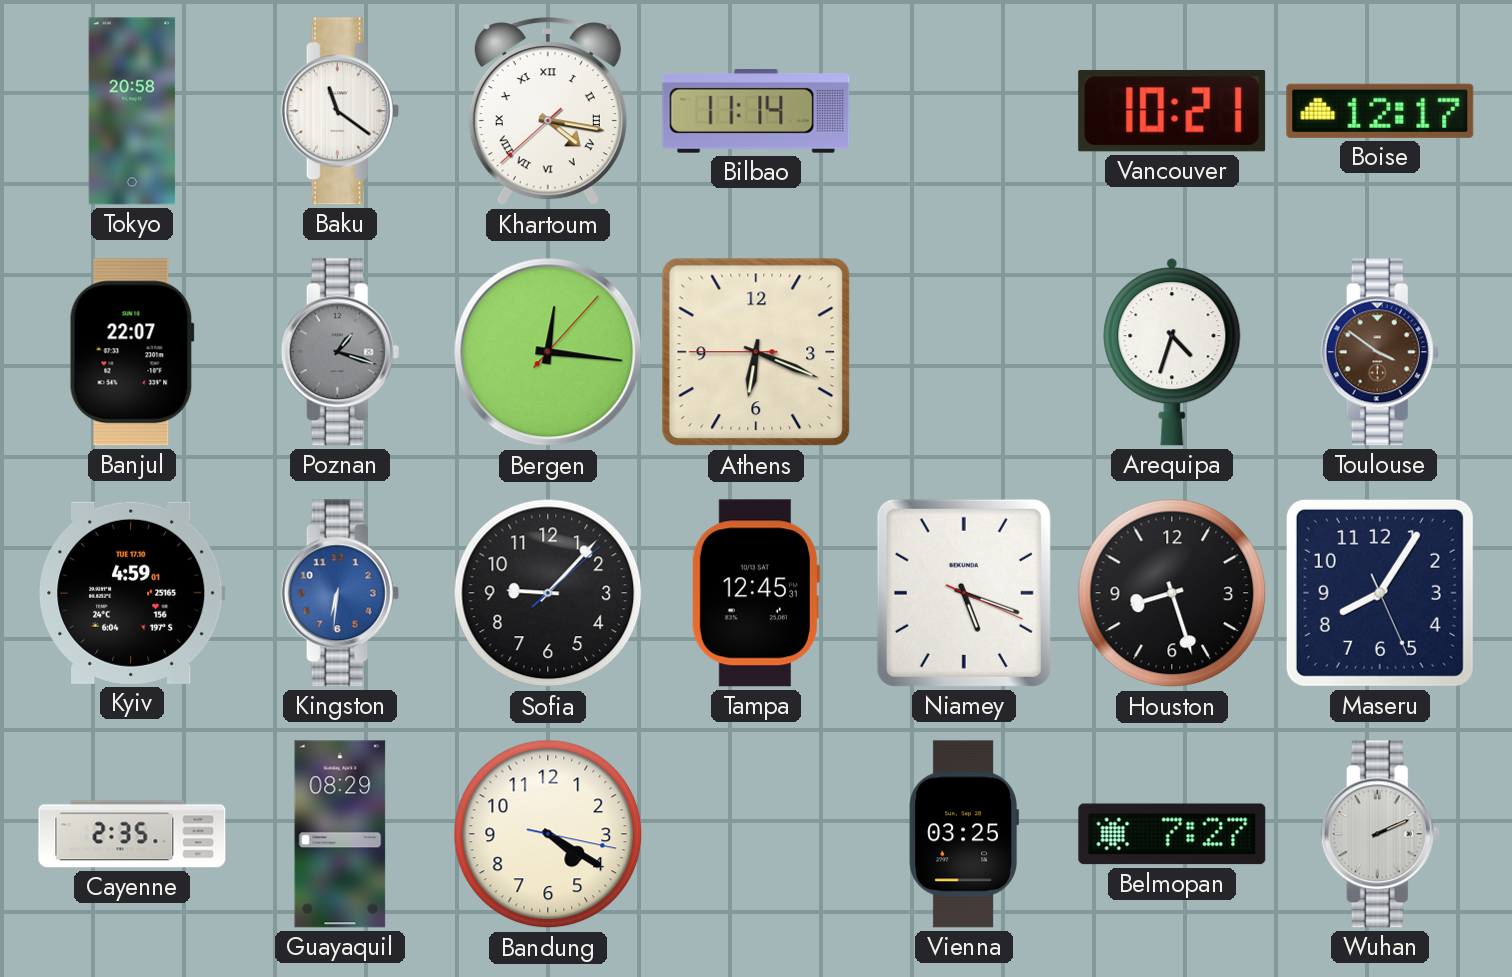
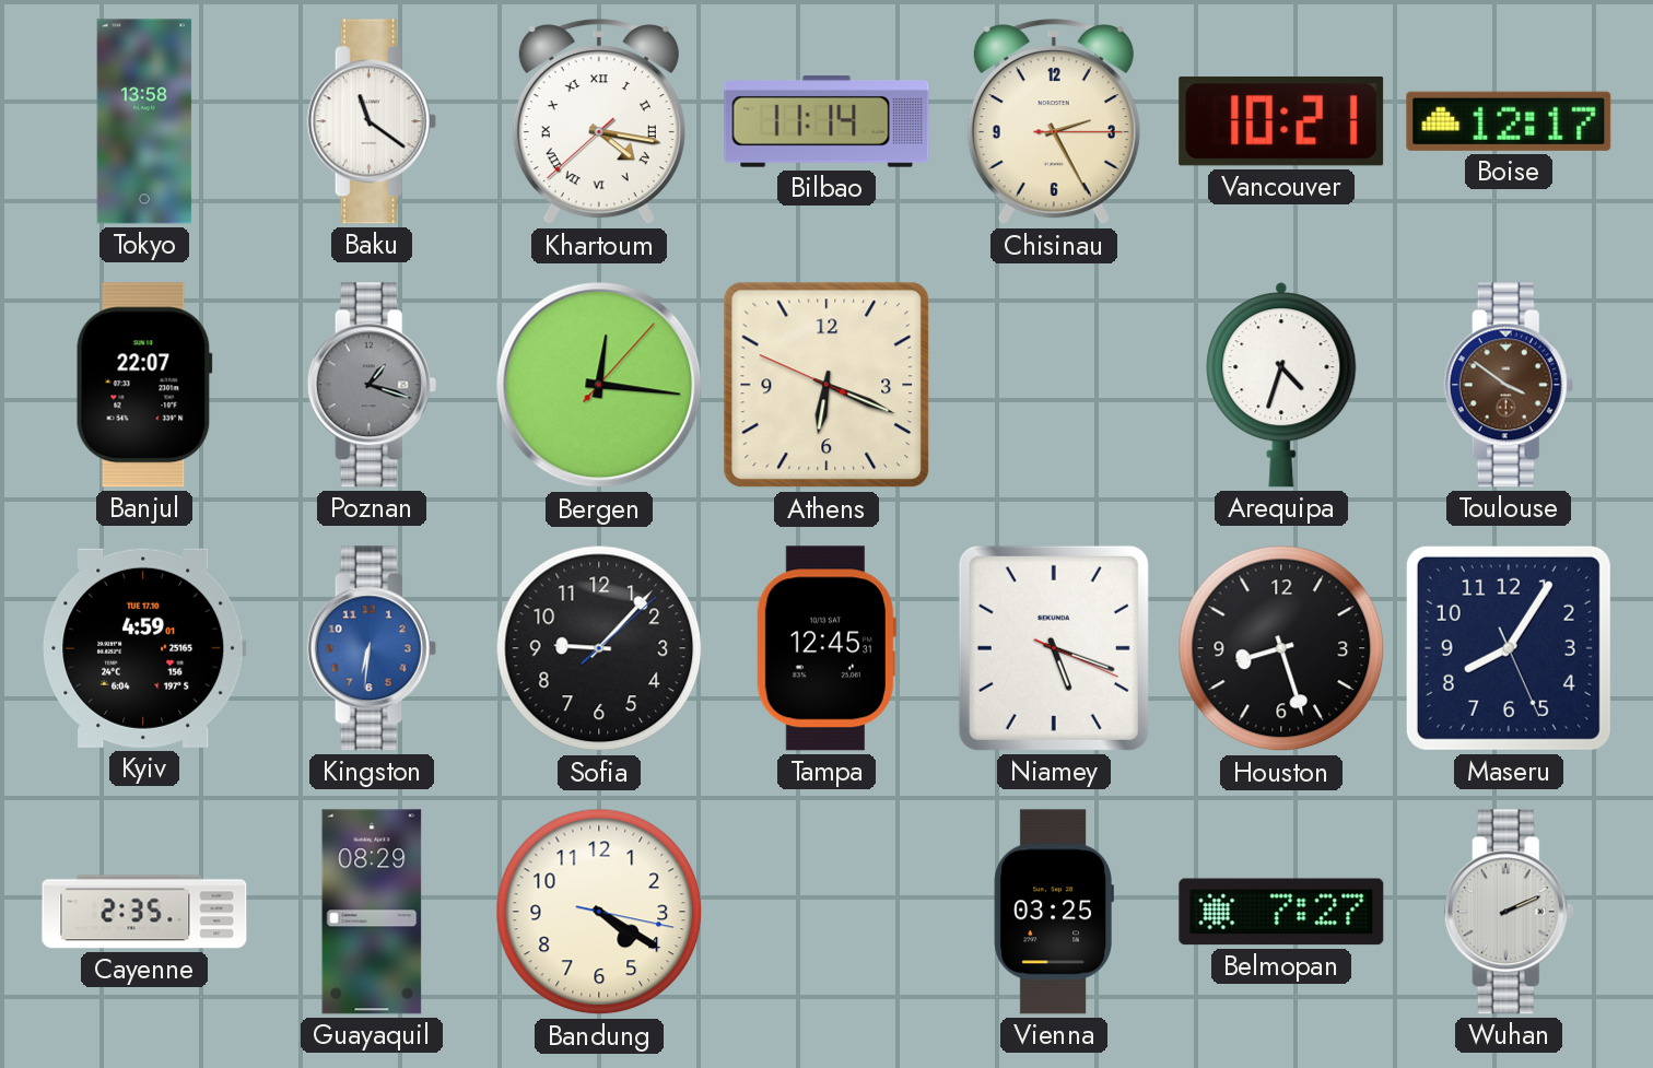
Tokyo: 20:58 -> 13:58 (144, 121)
Chisinau: none -> 2:25 (1054, 122)
Athens: 6:18:45 -> 6:18:49 (826, 385)
